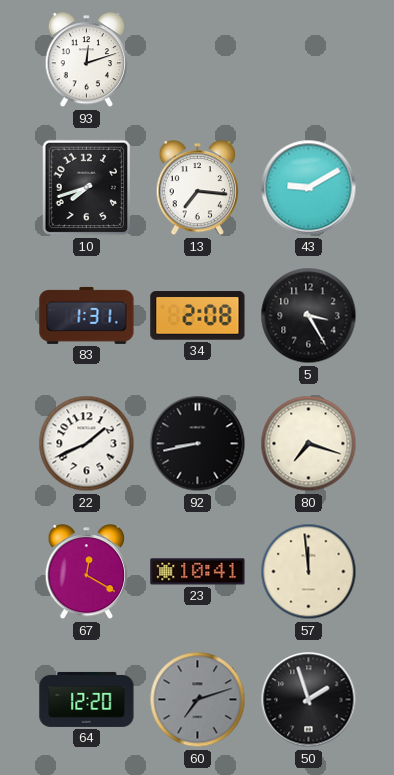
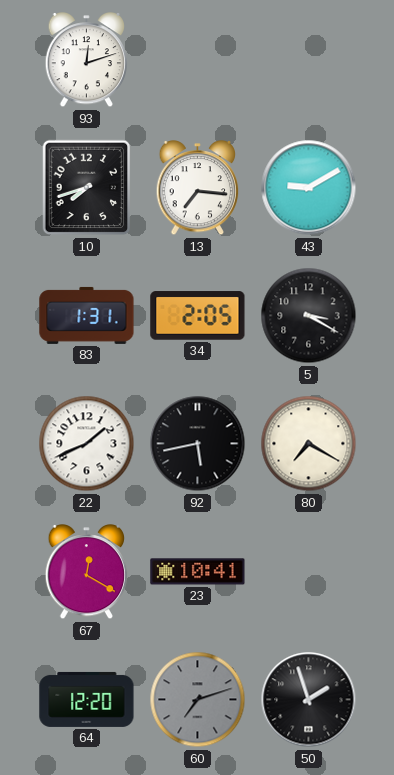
34: 2:08 -> 2:05 (198, 316)
5: 3:25 -> 3:20 (309, 316)
92: 8:43 -> 5:43 (198, 444)
80: 7:18 -> 7:20 (309, 444)
57: 11:59 -> none (309, 572)
